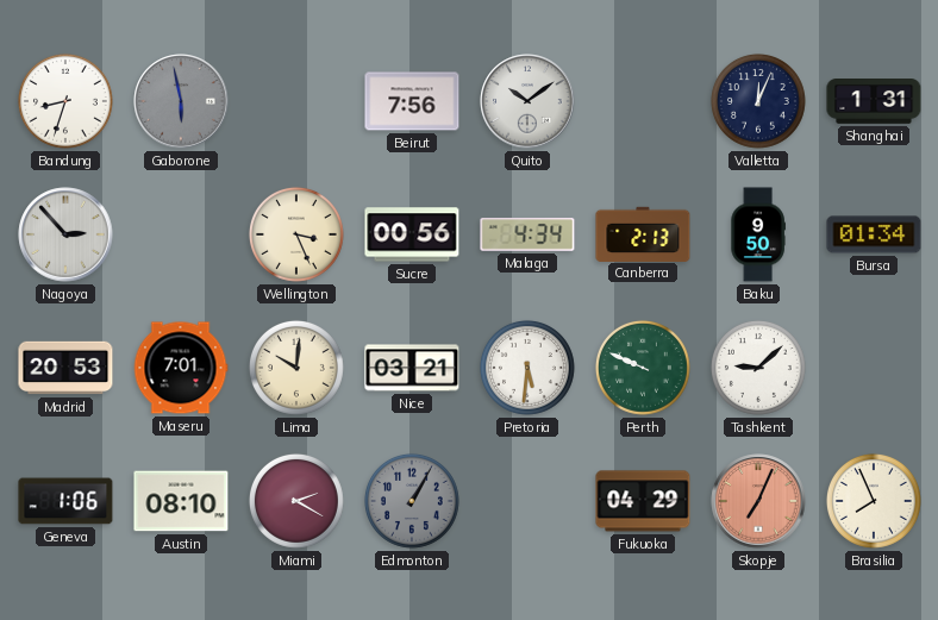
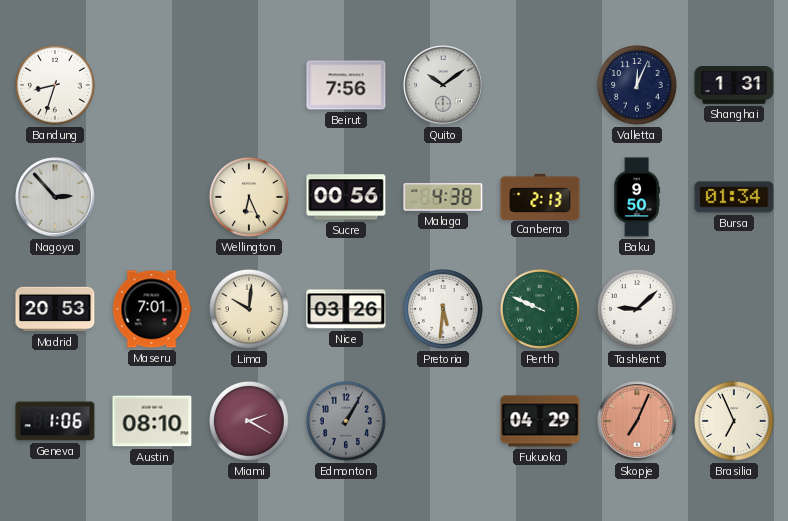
Gaborone: 5:58 -> none (181, 101)
Wellington: 3:26 -> 6:26 (249, 197)
Malaga: 4:34 -> 4:38 (443, 197)
Nice: 03:21 -> 03:26 (346, 309)
Brasilia: 7:56 -> 6:56 (734, 421)
